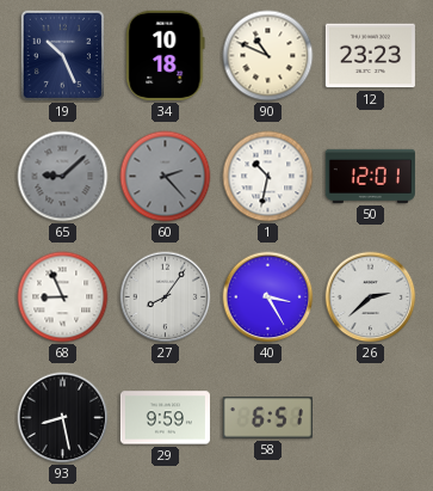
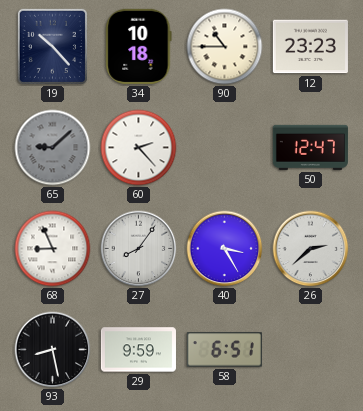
19: 10:26 -> 10:23 (52, 46)
90: 10:49 -> 10:45 (225, 47)
60 dial: grey -> white (139, 148)
1: 10:32 -> none (268, 177)
50: 12:01 -> 12:47 (310, 147)
